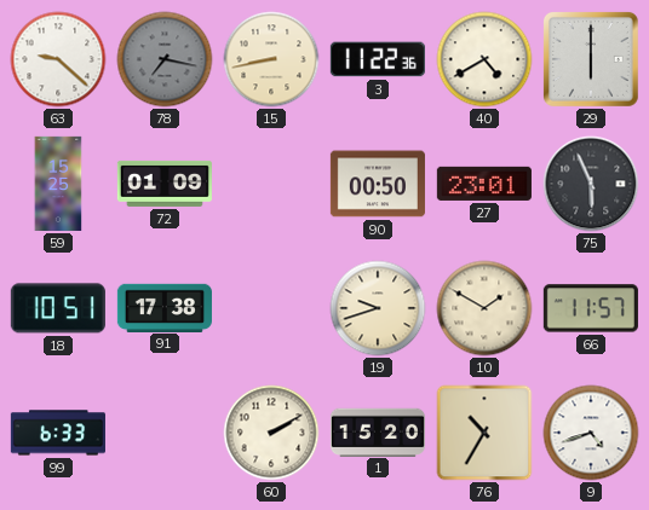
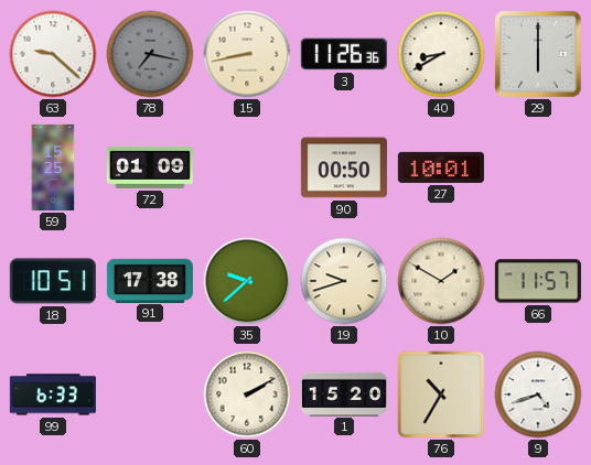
3: 11:22 -> 11:26 (344, 54)
40: 4:40 -> 8:40 (441, 54)
27: 23:01 -> 10:01 (441, 167)
75: 5:56 -> none (591, 184)
35: none -> 9:38 (247, 281)
